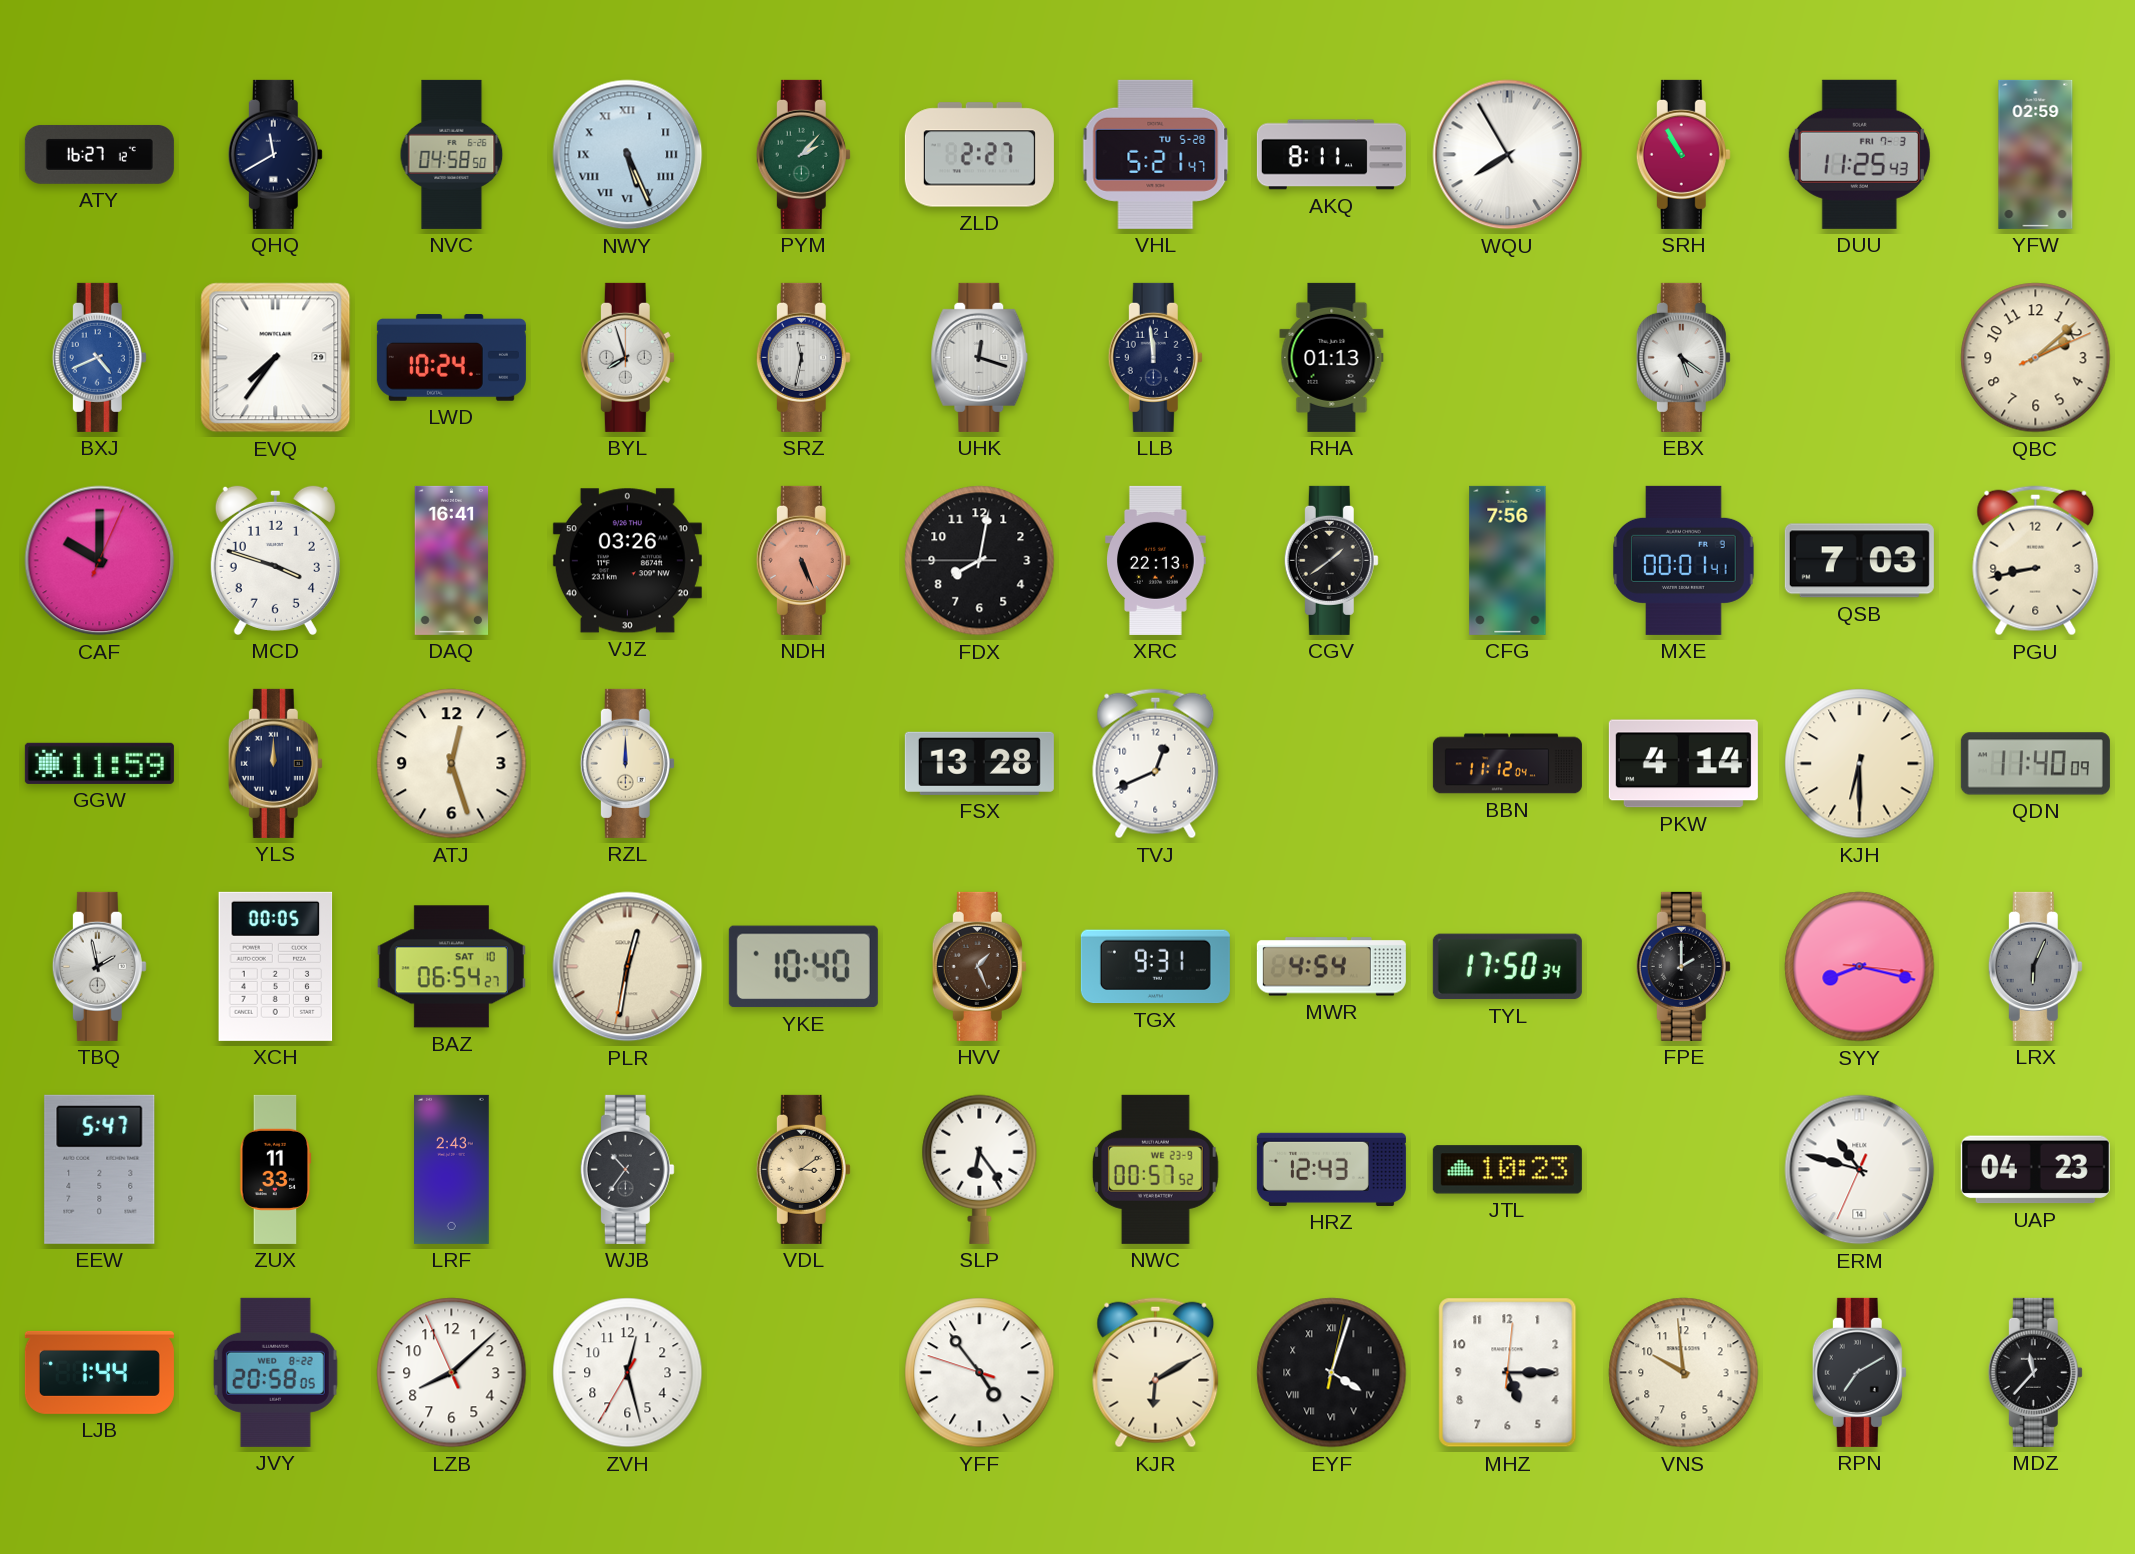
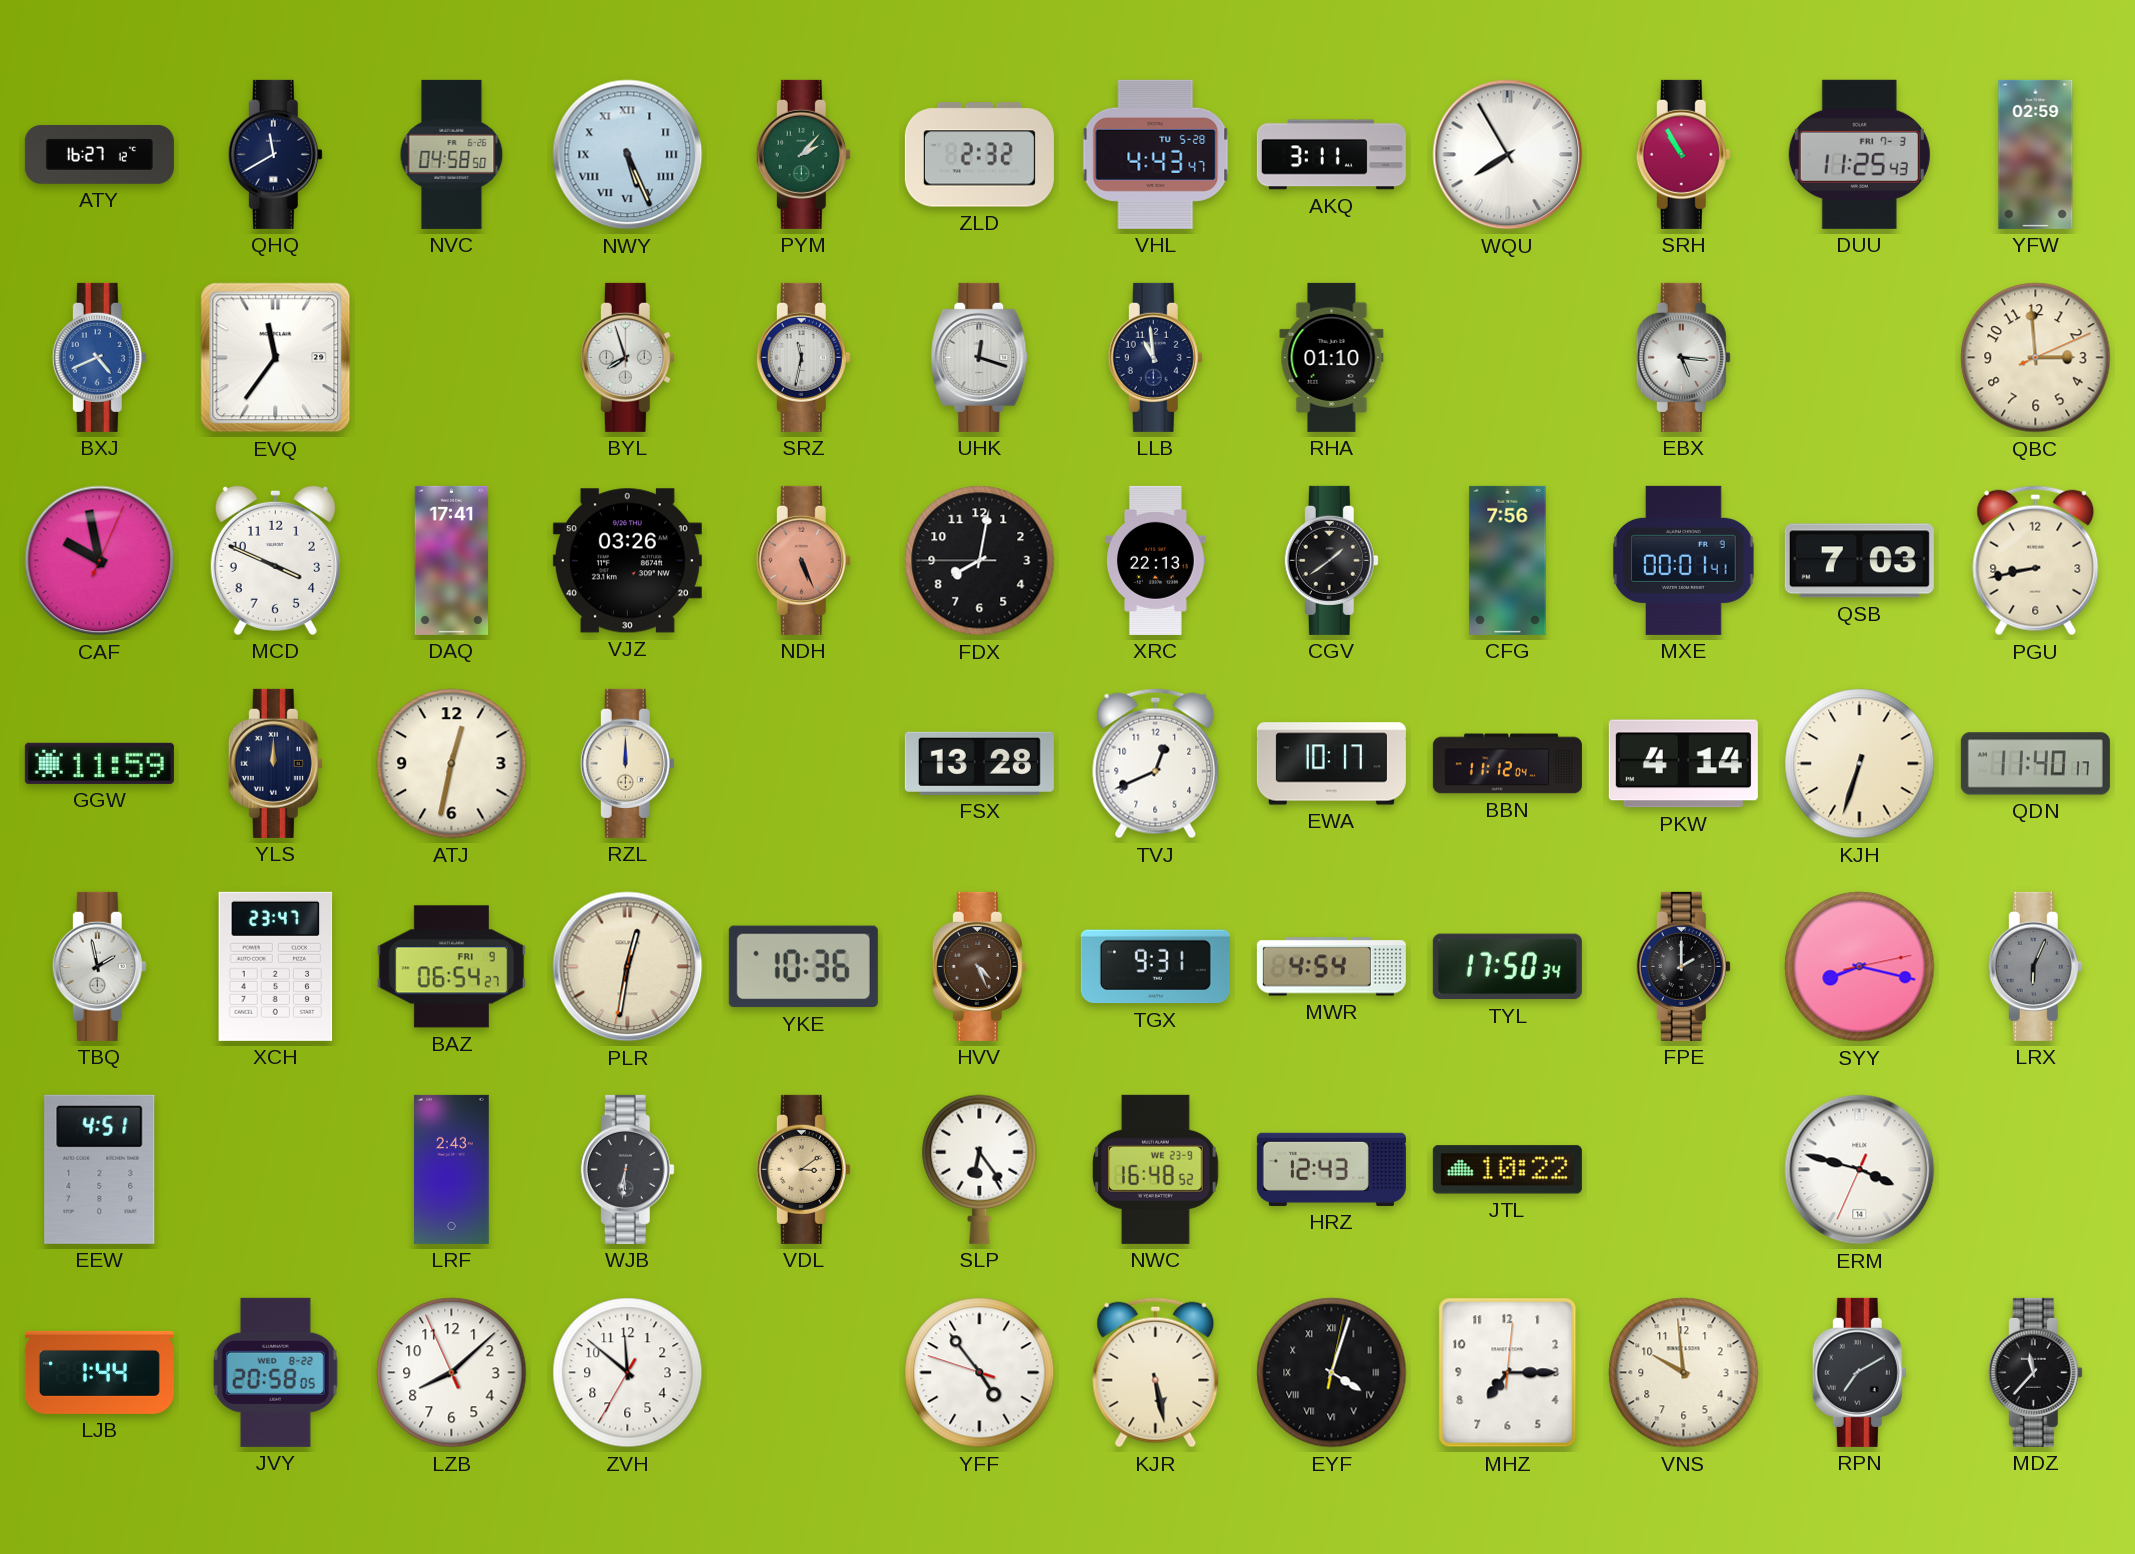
ZLD: 2:27 -> 2:32 (979, 155)
VHL: 5:21 -> 4:43 (1156, 154)
AKQ: 8:11 -> 3:11 (1331, 155)
EVQ: 7:36 -> 11:36 (276, 358)
LWD: 10:24 -> none (451, 358)
LLB: 11:59 -> 10:59 (1155, 357)
RHA: 01:13 -> 01:10 (1332, 357)
EBX: 5:21 -> 5:16 (1683, 357)
QBC: 2:08 -> 2:59 (2036, 358)
CAF: 10:00 -> 9:58 (100, 561)
MCD: 3:48 -> 3:49 (275, 560)
DAQ: 16:41 -> 17:41 (452, 560)
ATJ: 12:27 -> 12:32 (452, 764)
EWA: none -> 10:17 (1331, 764)
KJH: 6:30 -> 6:33 (1860, 764)
QDN: 11:40:09 -> 11:40:17 (2035, 764)
XCH: 00:05 -> 23:47 (276, 966)
BAZ date: SAT 10 -> FRI 9 (451, 967)
YKE: 10:40 -> 10:36 (803, 967)
HVV: 1:26 -> 4:26 (979, 966)
SYY: 8:17:16 -> 8:17:13 (1860, 967)
EEW: 5:47 -> 4:51 (100, 1169)
ZUX: 11:33 -> none (276, 1169)
WJB: 10:36 -> 6:31 (627, 1169)
NWC: 00:57 -> 16:48 (1155, 1169)
JTL: 10:23 -> 10:22 (1507, 1170)
ERM: 10:47 -> 3:47 (1860, 1170)
UAP: 04:23 -> none (2035, 1170)
ZVH: 12:27 -> 11:51 (628, 1373)
KJR: 6:10 -> 5:28 (1156, 1373)
MHZ: 5:15 -> 7:15 (1508, 1373)
